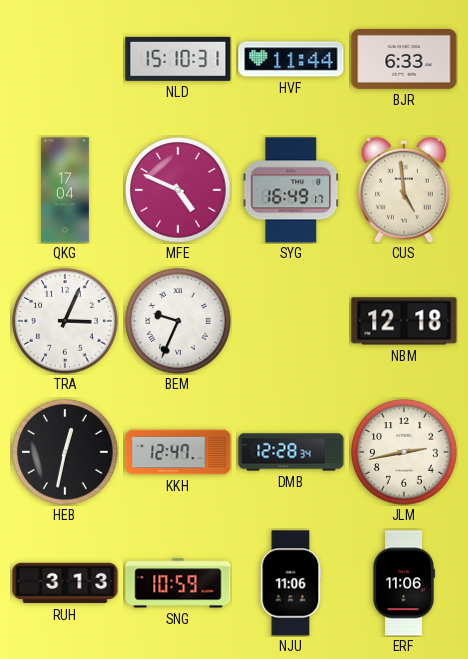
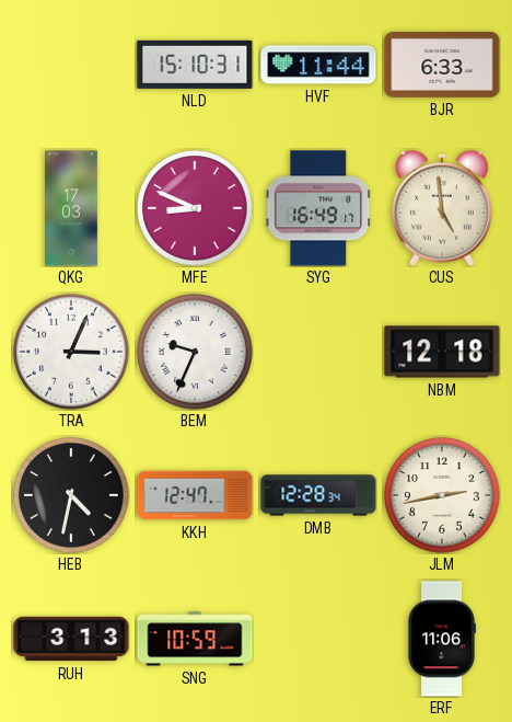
QKG: 17:04 -> 17:03 (72, 208)
MFE: 4:49 -> 8:49 (195, 208)
HEB: 12:32 -> 4:32 (71, 495)
NJU: 11:06 -> none (291, 583)
